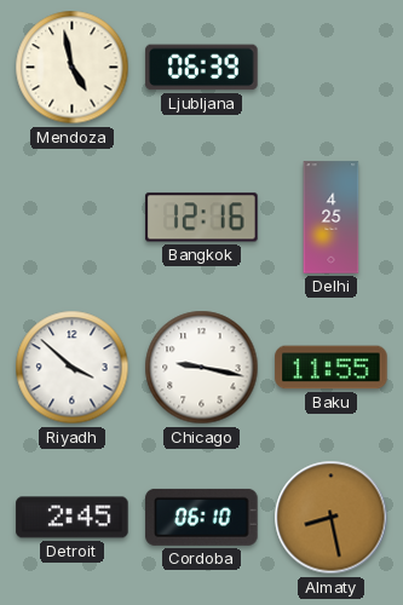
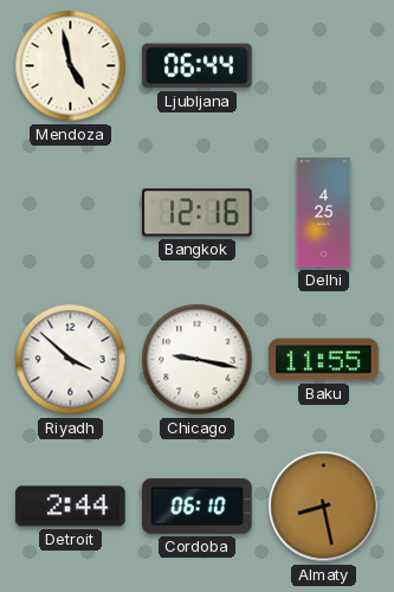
Ljubljana: 06:39 -> 06:44 (198, 66)
Detroit: 2:45 -> 2:44 (71, 507)
